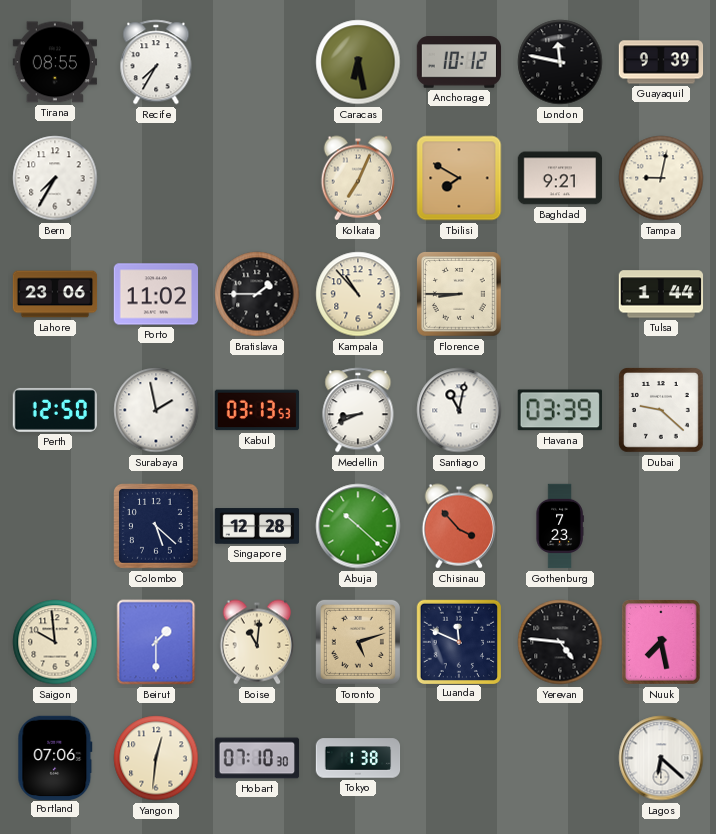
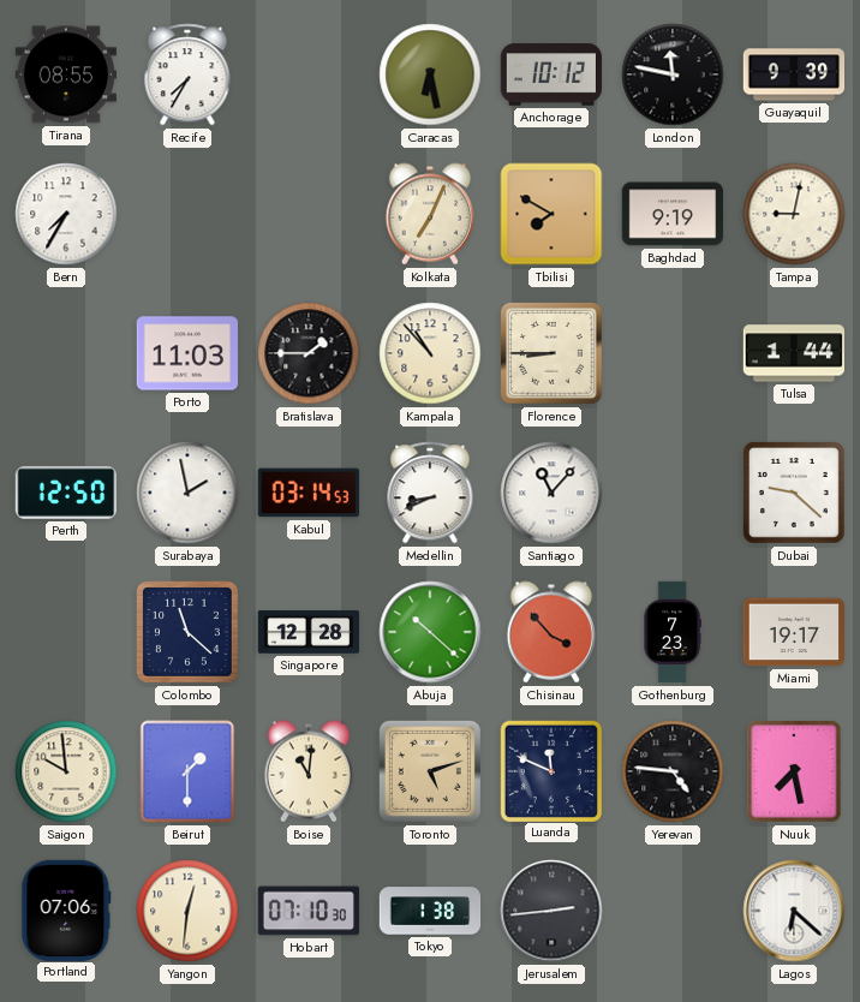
Baghdad: 9:21 -> 9:19 (673, 214)
Lahore: 23:06 -> none (55, 294)
Porto: 11:02 -> 11:03 (187, 353)
Kabul: 03:13 -> 03:14 (309, 493)
Santiago: 11:02 -> 11:07 (551, 493)
Havana: 03:39 -> none (560, 410)
Colombo: 5:22 -> 11:22 (189, 633)
Miami: none -> 19:17 (794, 632)
Jerusalem: none -> 2:44 (551, 911)
